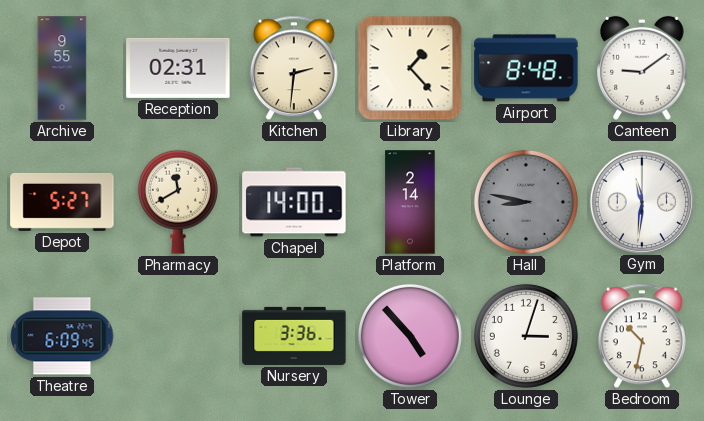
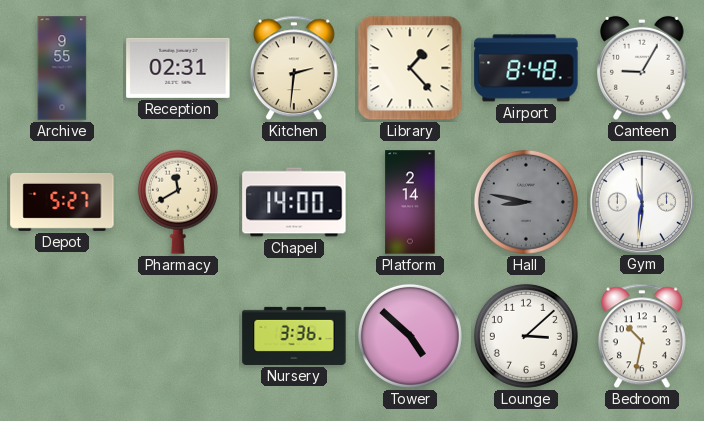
Canteen: 9:09 -> 9:05 (642, 68)
Theatre: 6:09 -> none (62, 336)
Tower: 4:53 -> 4:52 (410, 336)
Lounge: 3:03 -> 3:08 (526, 336)
